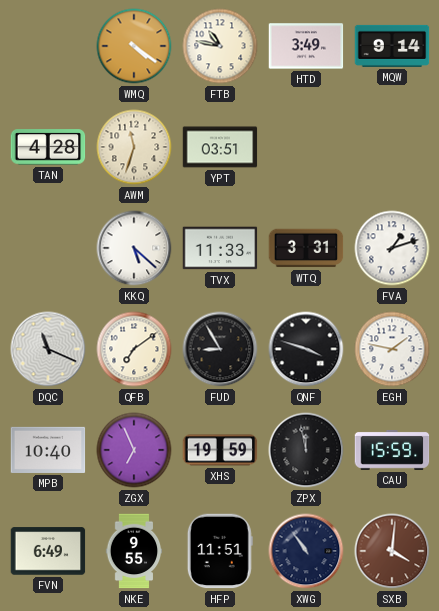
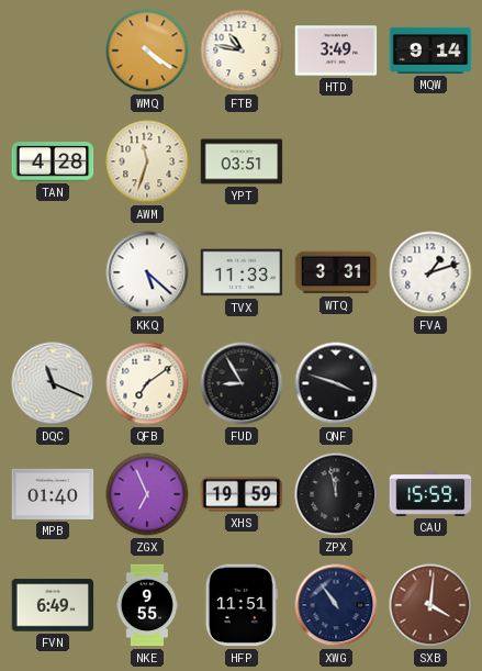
EGH: 1:47 -> none (392, 349)
MPB: 10:40 -> 01:40 (53, 494)
